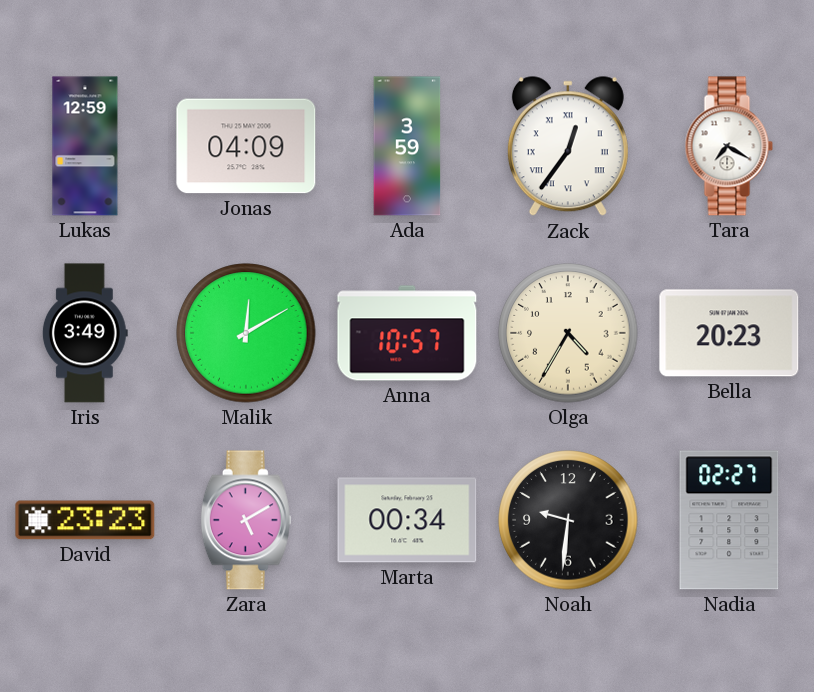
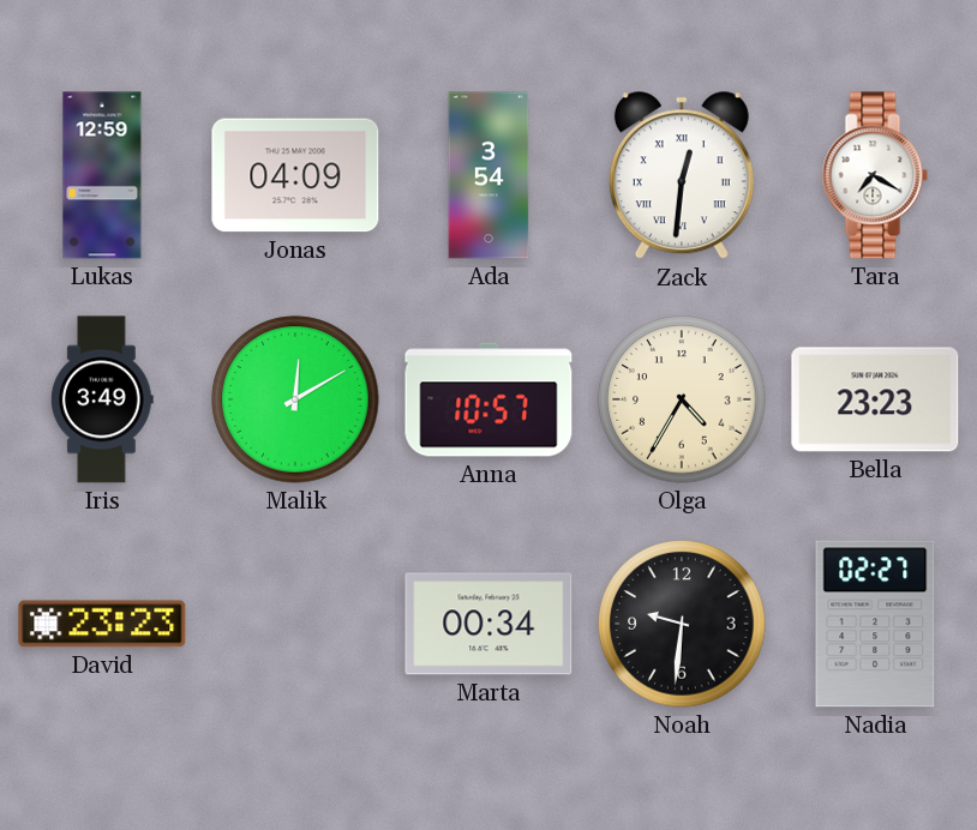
Ada: 3:59 -> 3:54 (489, 175)
Zack: 12:36 -> 12:31 (682, 176)
Bella: 20:23 -> 23:23 (875, 399)
Zara: 5:10 -> none (246, 520)
